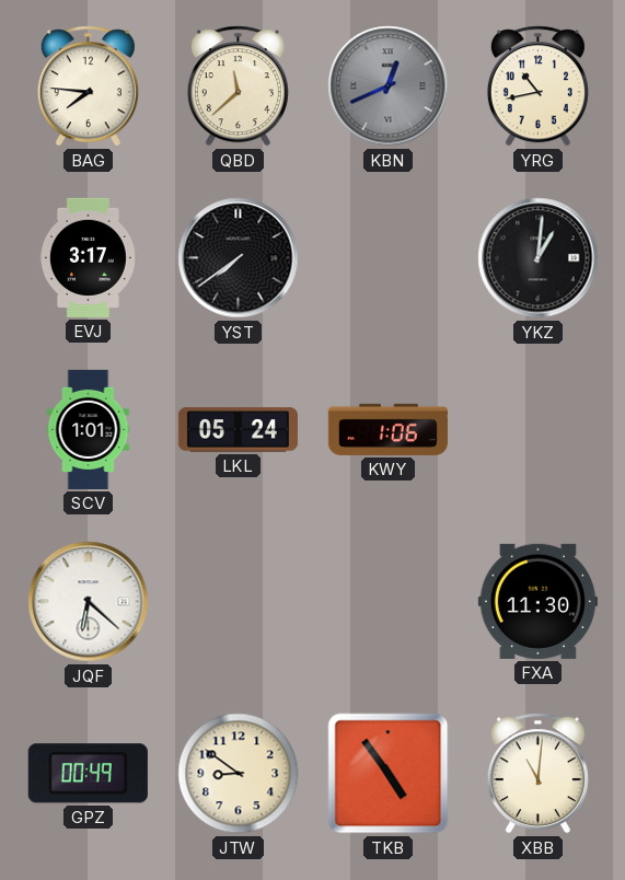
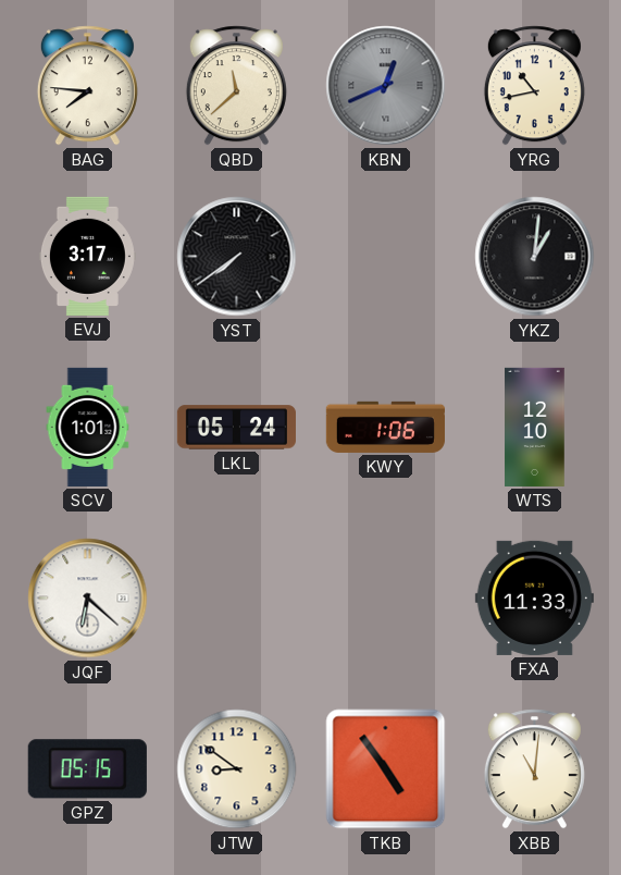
WTS: none -> 12:10 (535, 427)
FXA: 11:30 -> 11:33 (534, 597)
GPZ: 00:49 -> 05:15 (87, 769)
